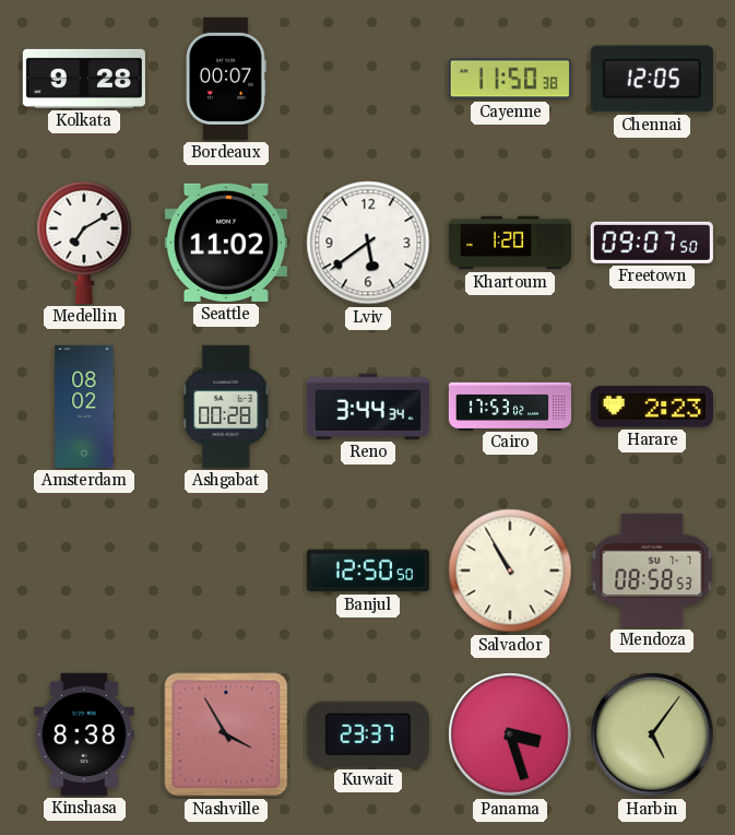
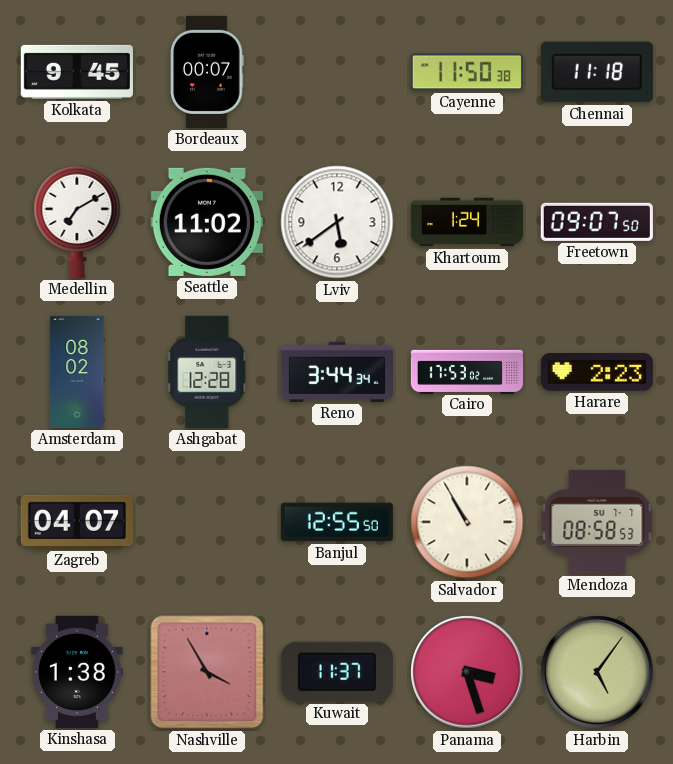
Kolkata: 9:28 -> 9:45 (77, 72)
Chennai: 12:05 -> 11:18 (597, 72)
Khartoum: 1:20 -> 1:24 (467, 222)
Ashgabat: 00:28 -> 12:28 (208, 372)
Zagreb: none -> 04:07 (77, 522)
Banjul: 12:50 -> 12:55 (337, 522)
Kinshasa: 8:38 -> 1:38 (77, 672)
Kuwait: 23:37 -> 11:37 (337, 672)
